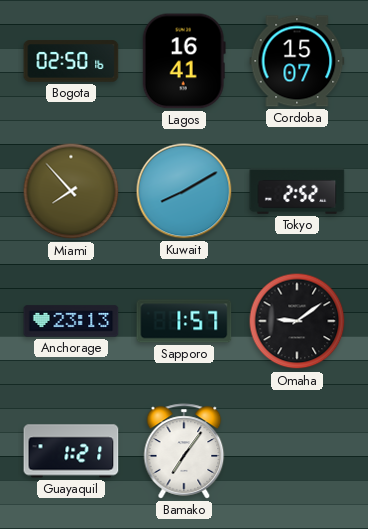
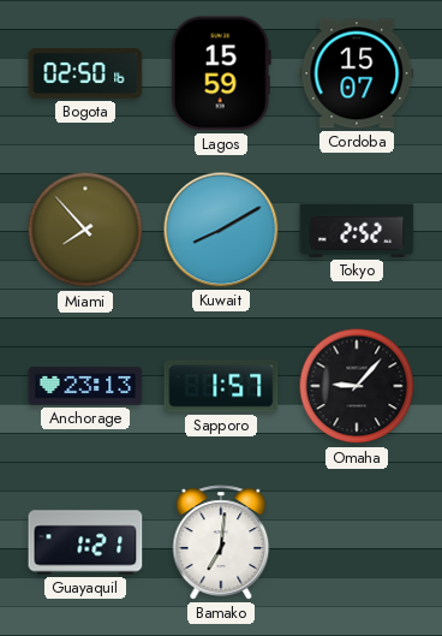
Lagos: 16:41 -> 15:59 (221, 73)
Omaha: 9:09 -> 9:07 (357, 386)
Bamako: 7:06 -> 7:01 (221, 542)
